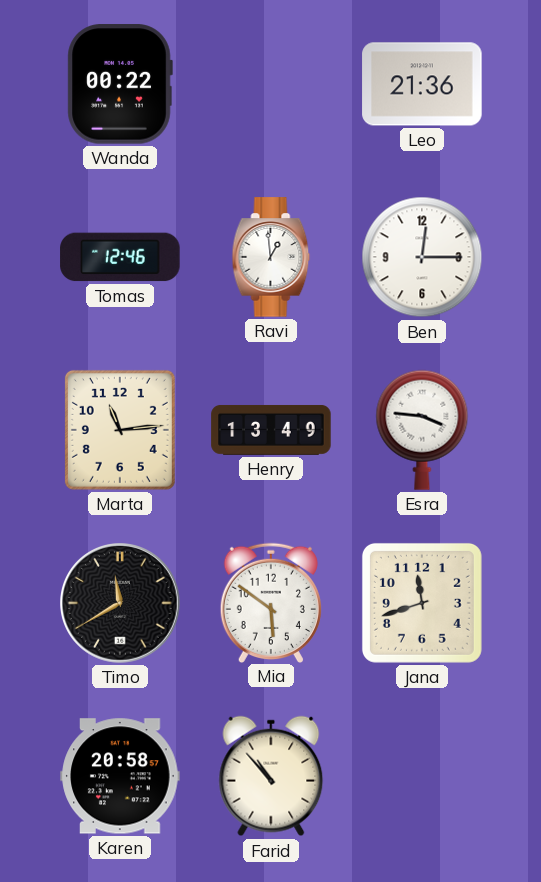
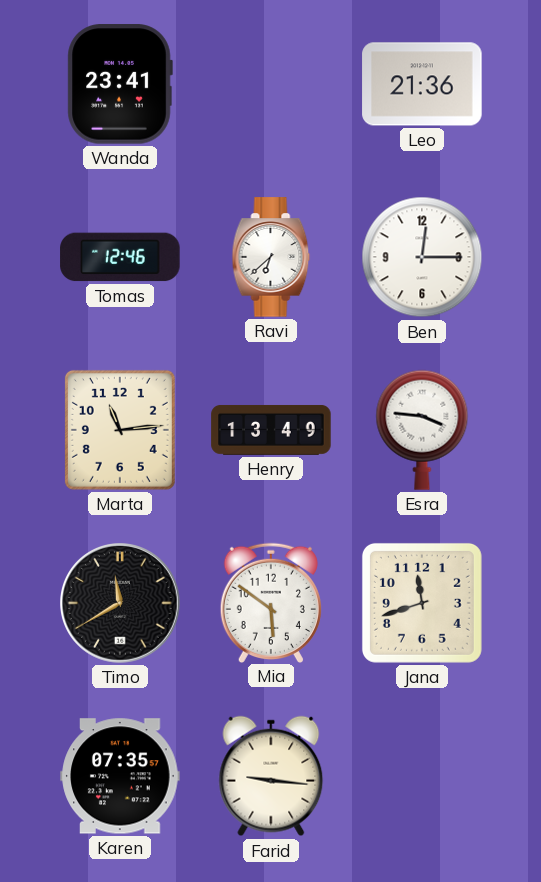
Wanda: 00:22 -> 23:41 (120, 84)
Ravi: 12:59 -> 6:38 (271, 257)
Karen: 20:58 -> 07:35 (120, 776)
Farid: 10:53 -> 9:16 (271, 776)
